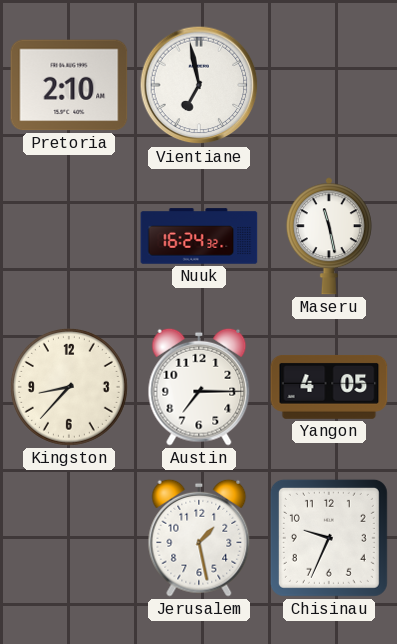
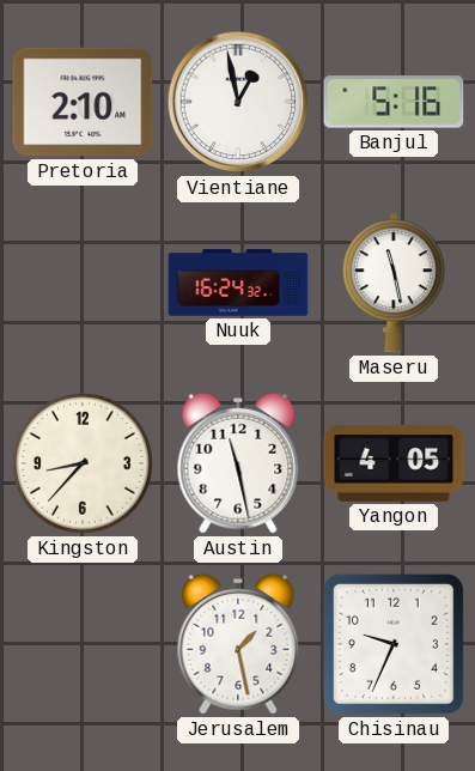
Vientiane: 6:58 -> 12:58 (238, 102)
Banjul: none -> 5:16 (394, 102)
Austin: 7:15 -> 11:28 (238, 463)
